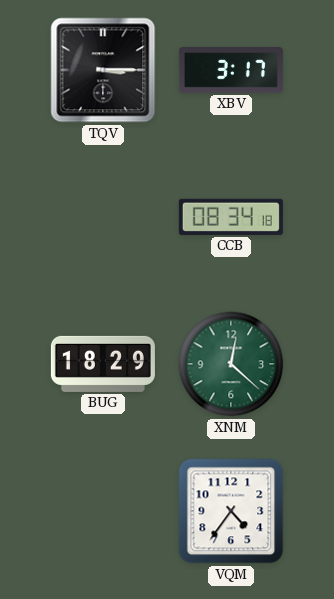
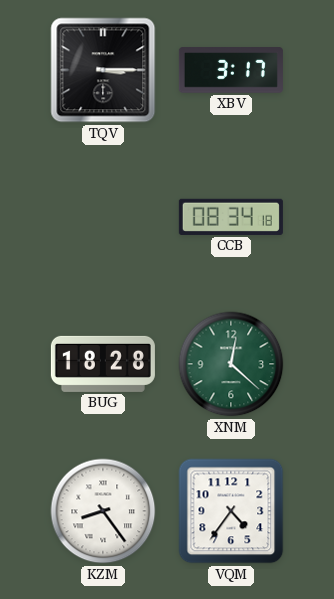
BUG: 18:29 -> 18:28 (103, 364)
KZM: none -> 8:24 (103, 511)
